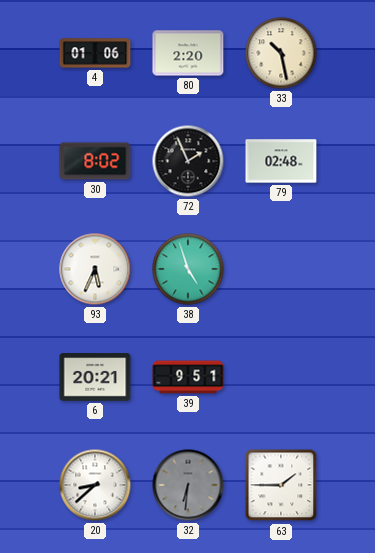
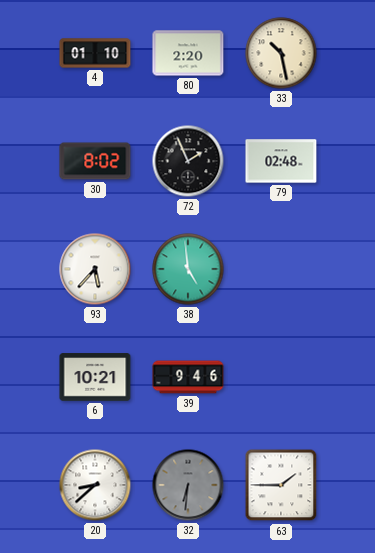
4: 01:06 -> 01:10 (95, 53)
93: 5:34 -> 5:37 (95, 269)
38: 4:57 -> 4:59 (188, 269)
6: 20:21 -> 10:21 (95, 377)
39: 9:51 -> 9:46 (188, 377)
